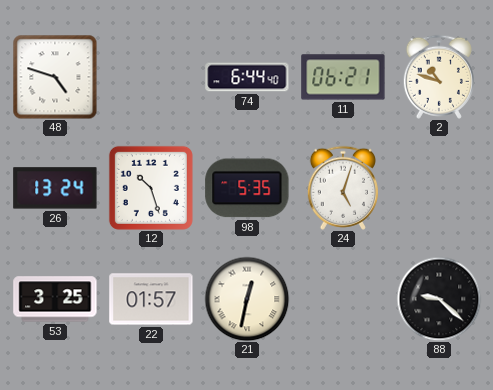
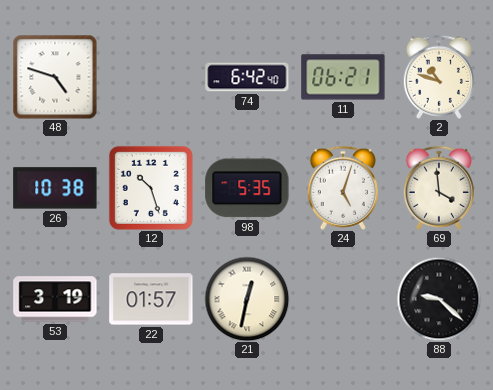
74: 6:44 -> 6:42 (247, 77)
26: 13:24 -> 10:38 (55, 188)
69: none -> 3:59 (439, 188)
53: 3:25 -> 3:19 (55, 299)
